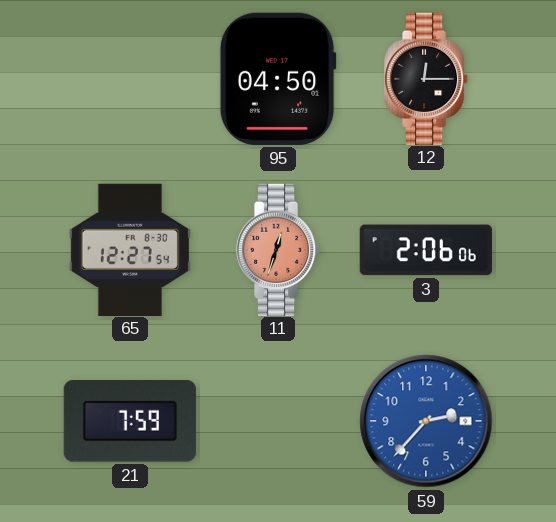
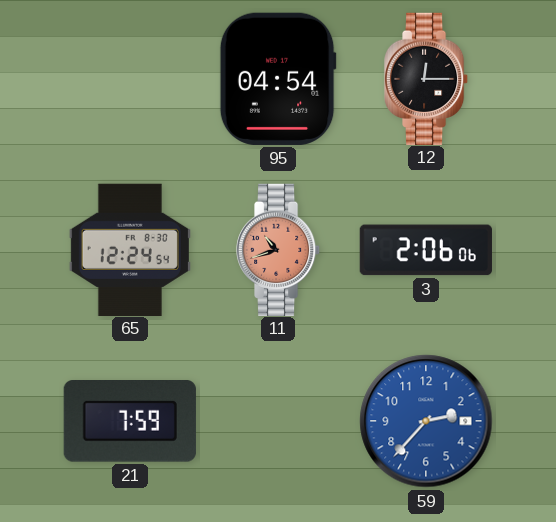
95: 04:50 -> 04:54 (278, 79)
65: 12:27 -> 12:24 (130, 249)
11: 12:33 -> 10:42 (278, 249)
